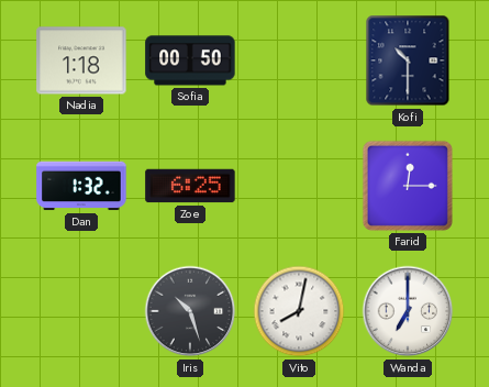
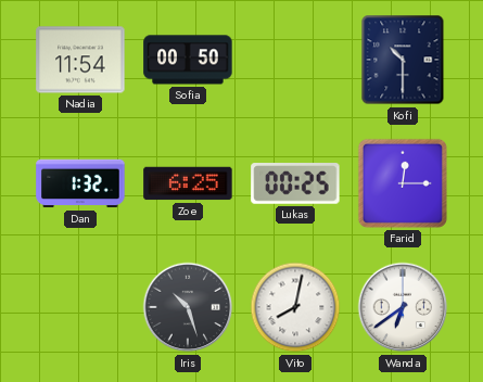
Nadia: 1:18 -> 11:54 (80, 60)
Lukas: none -> 00:25 (295, 183)
Wanda: 7:00 -> 6:39 (403, 307)
